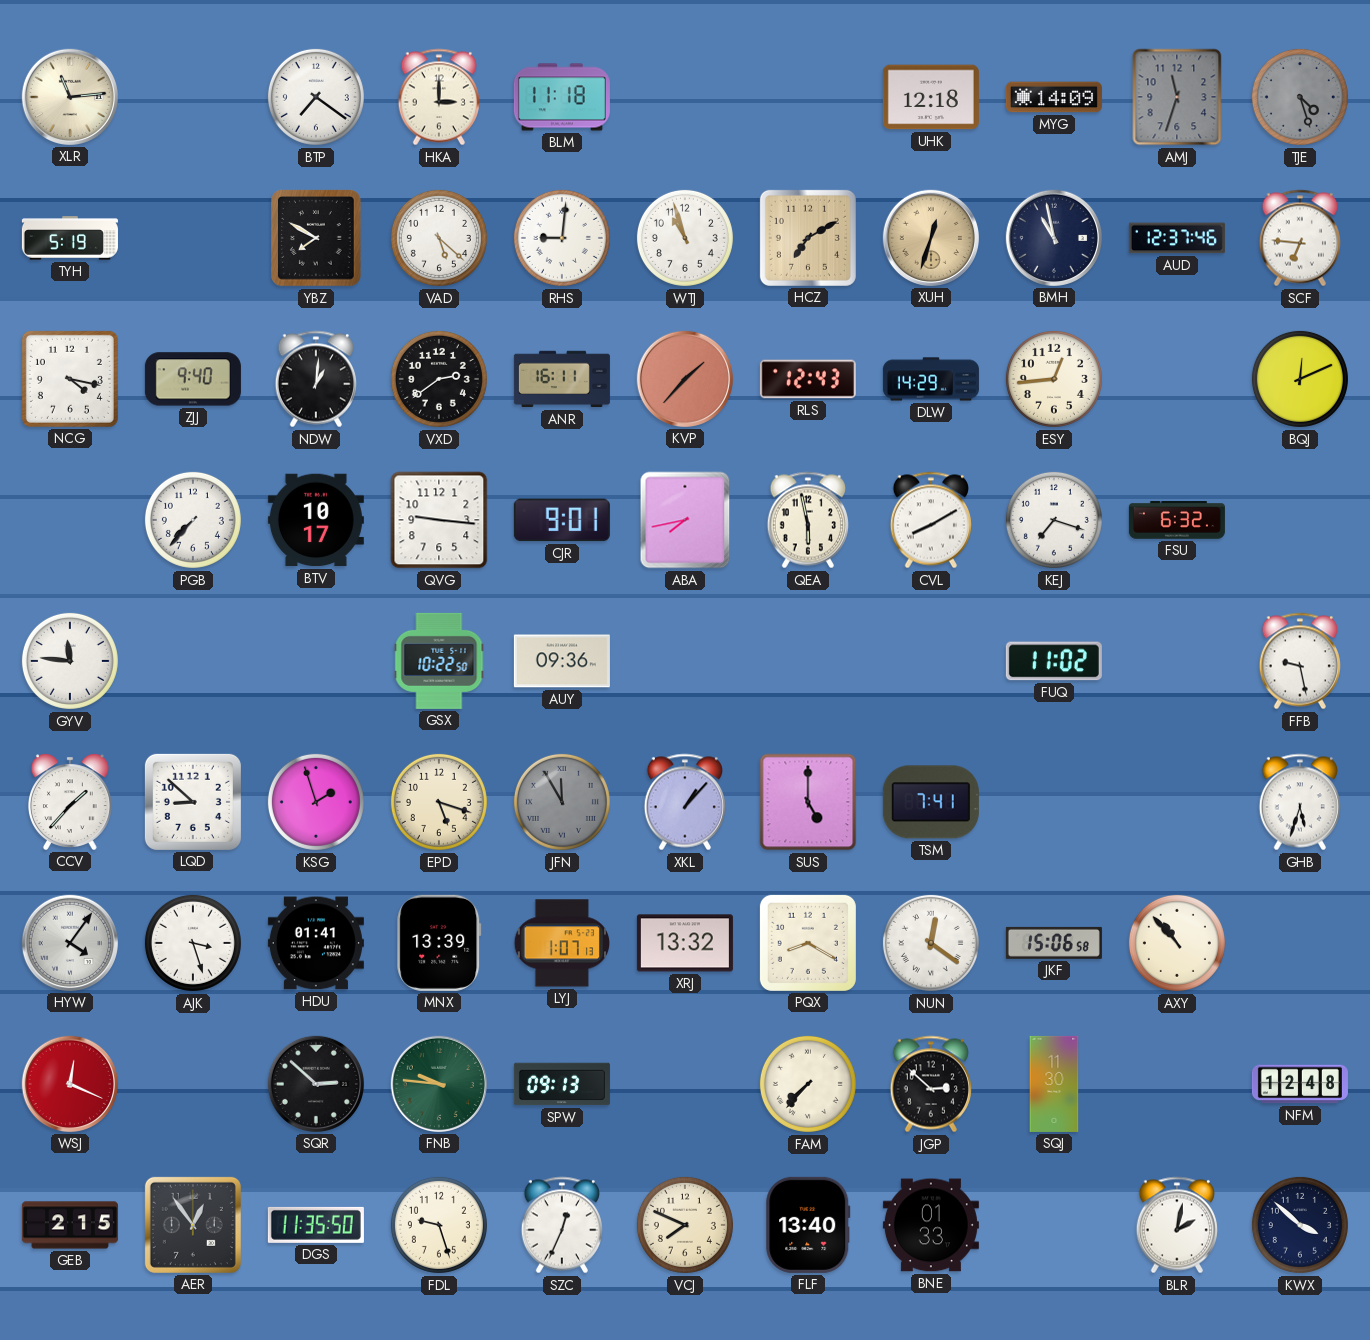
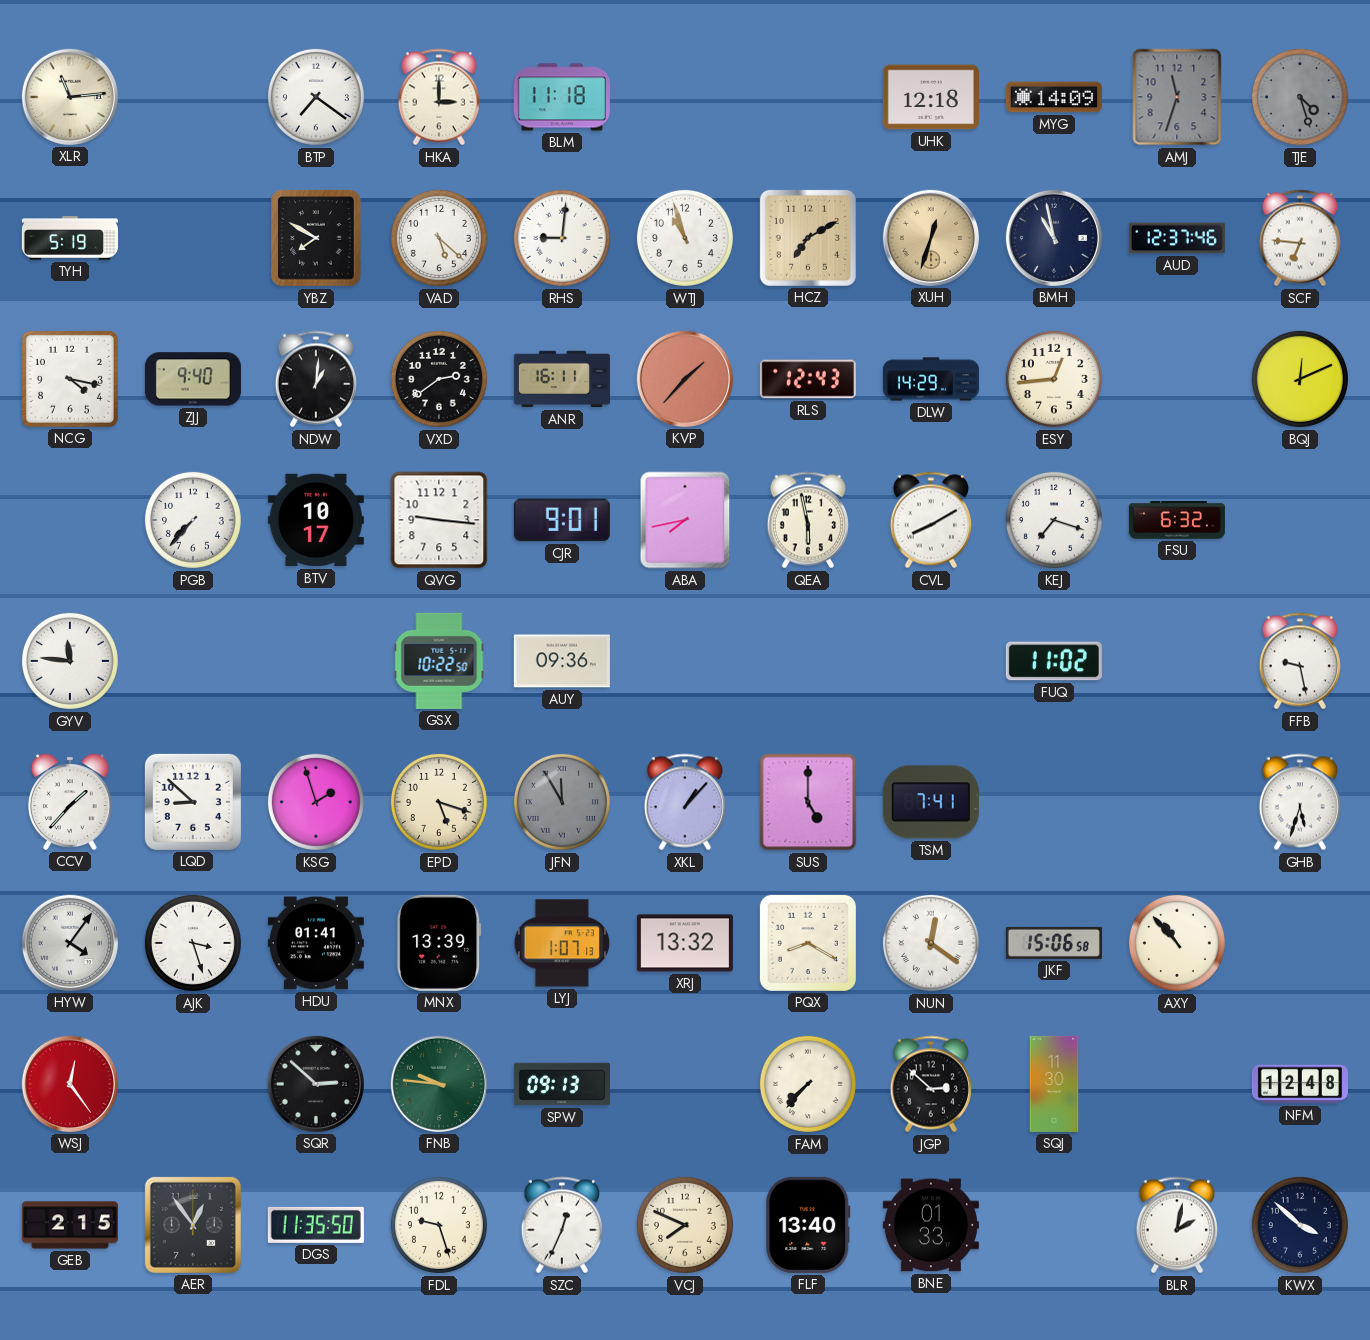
WSJ: 12:19 -> 12:24 (70, 1084)
